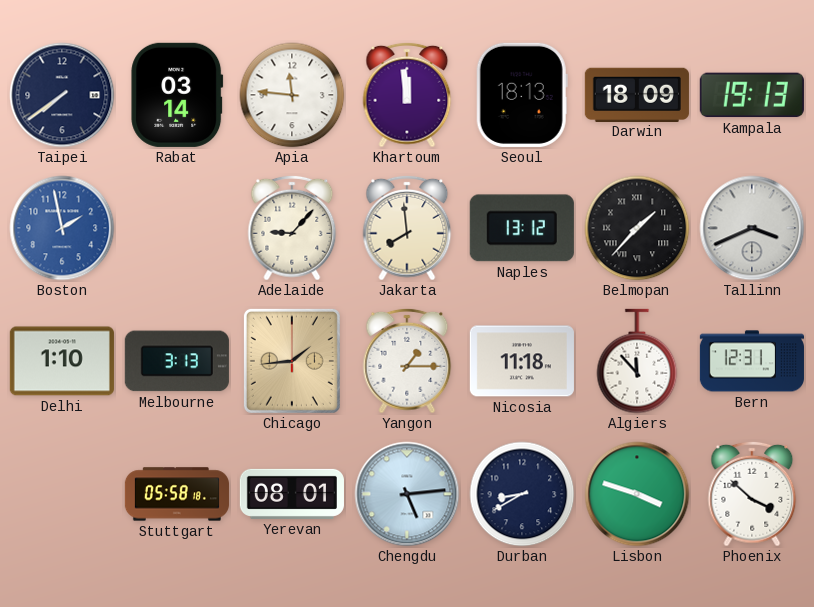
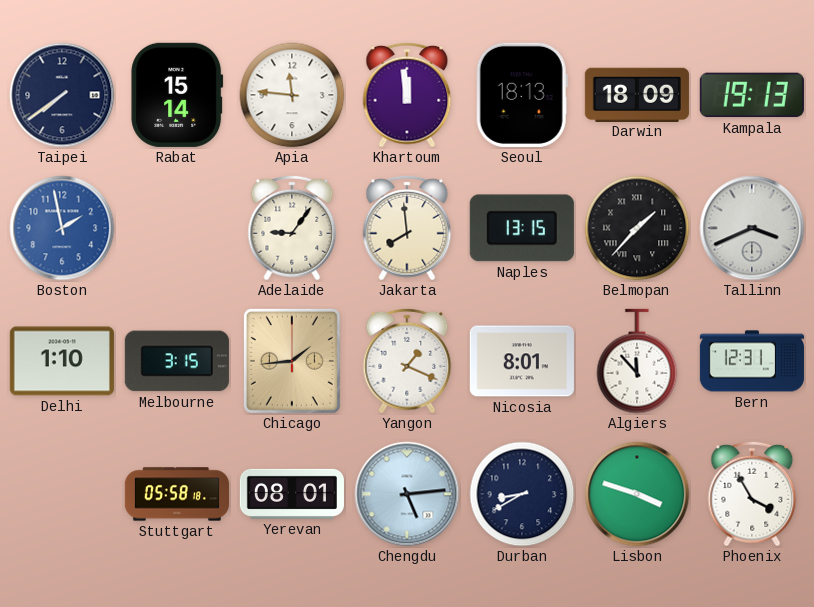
Rabat: 03:14 -> 15:14 (177, 95)
Adelaide: 9:07 -> 9:06 (292, 228)
Naples: 13:12 -> 13:15 (522, 228)
Melbourne: 3:13 -> 3:15 (177, 361)
Yangon: 1:15 -> 1:19 (407, 361)
Nicosia: 11:18 -> 8:01 (522, 361)
Phoenix: 3:52 -> 3:55 (752, 494)
